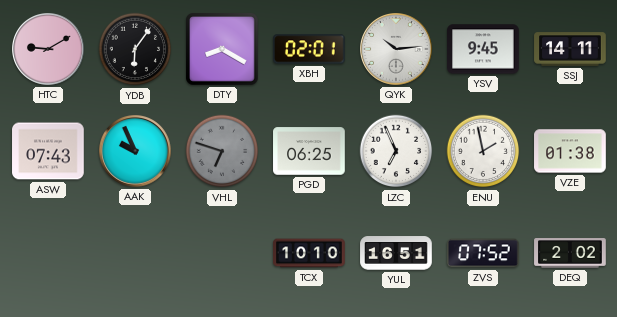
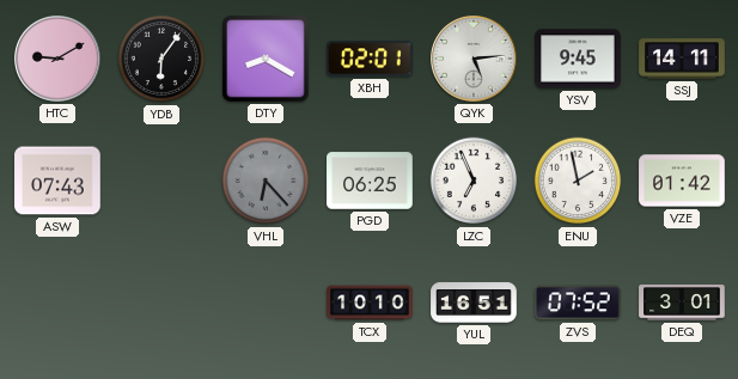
QYK: 10:14 -> 5:14 (475, 60)
AAK: 9:56 -> none (136, 152)
VHL: 6:48 -> 6:23 (266, 181)
VZE: 01:38 -> 01:42 (682, 181)
DEQ: 2:02 -> 3:01 (682, 302)
